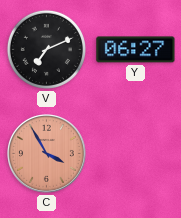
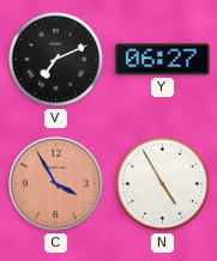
N: none -> 4:55 (162, 183)
